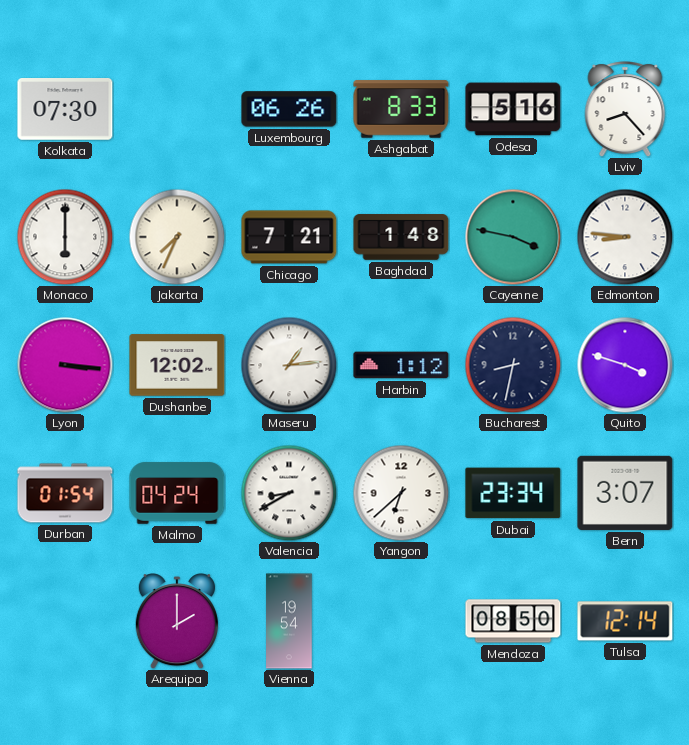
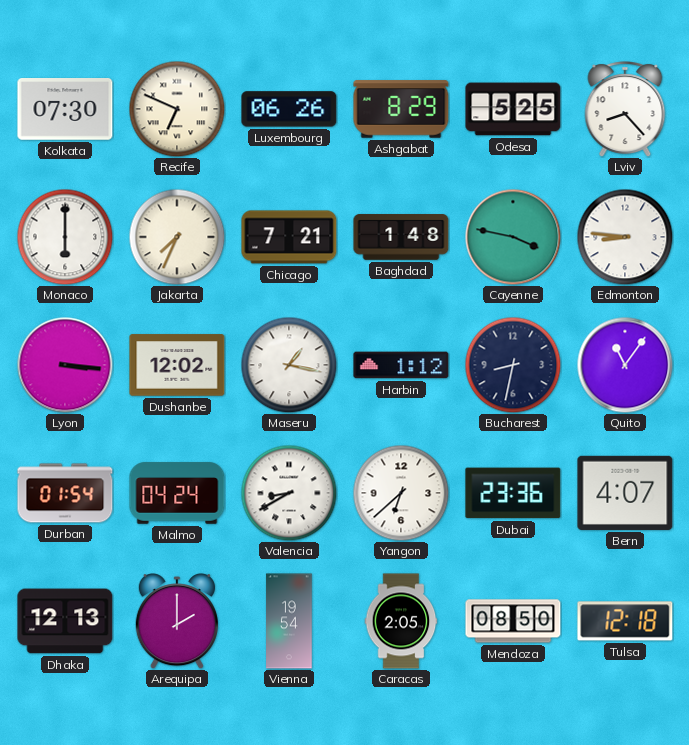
Recife: none -> 6:49 (177, 109)
Ashgabat: 8:33 -> 8:29 (401, 109)
Odesa: 5:16 -> 5:25 (513, 109)
Maseru: 1:14 -> 1:17 (289, 365)
Quito: 3:48 -> 11:06 (625, 365)
Dubai: 23:34 -> 23:36 (513, 493)
Bern: 3:07 -> 4:07 (625, 493)
Dhaka: none -> 12:13 (65, 621)
Caracas: none -> 2:05 (401, 621)
Tulsa: 12:14 -> 12:18 (625, 621)
